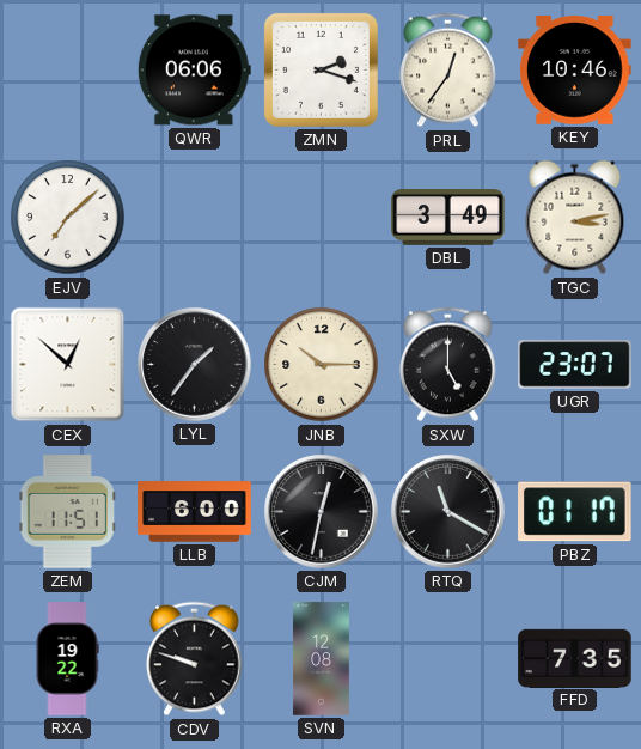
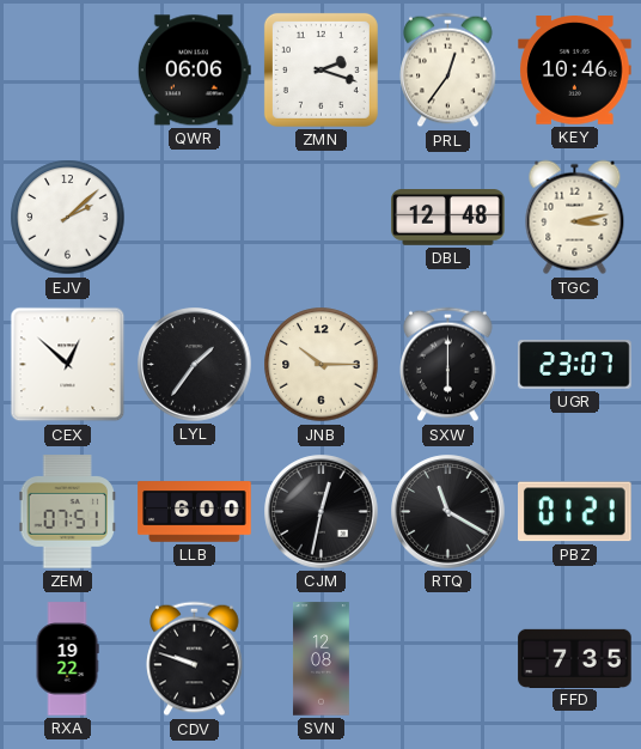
EJV: 7:08 -> 2:08 (68, 218)
DBL: 3:49 -> 12:48 (448, 218)
SXW: 5:00 -> 6:00 (448, 365)
ZEM: 11:51 -> 07:51 (67, 512)
PBZ: 01:17 -> 01:21 (575, 512)
